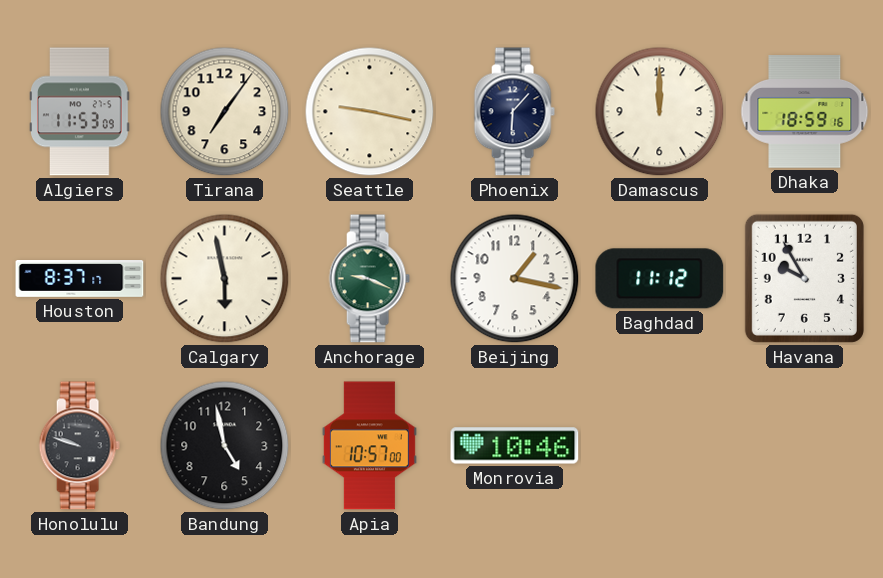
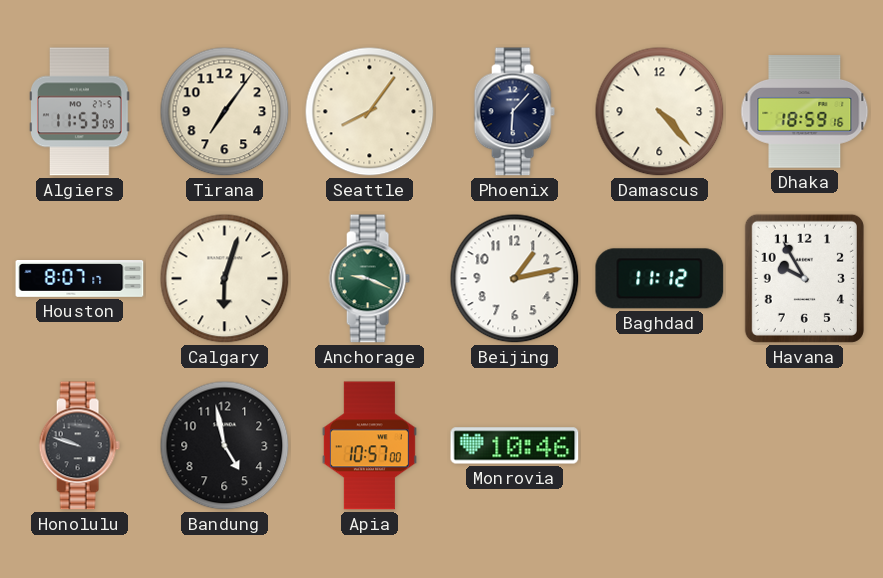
Seattle: 9:17 -> 8:06 (370, 112)
Damascus: 12:00 -> 4:23 (660, 112)
Houston: 8:37 -> 8:07 (80, 279)
Calgary: 5:58 -> 6:03 (225, 279)
Beijing: 1:17 -> 1:13 (515, 279)
